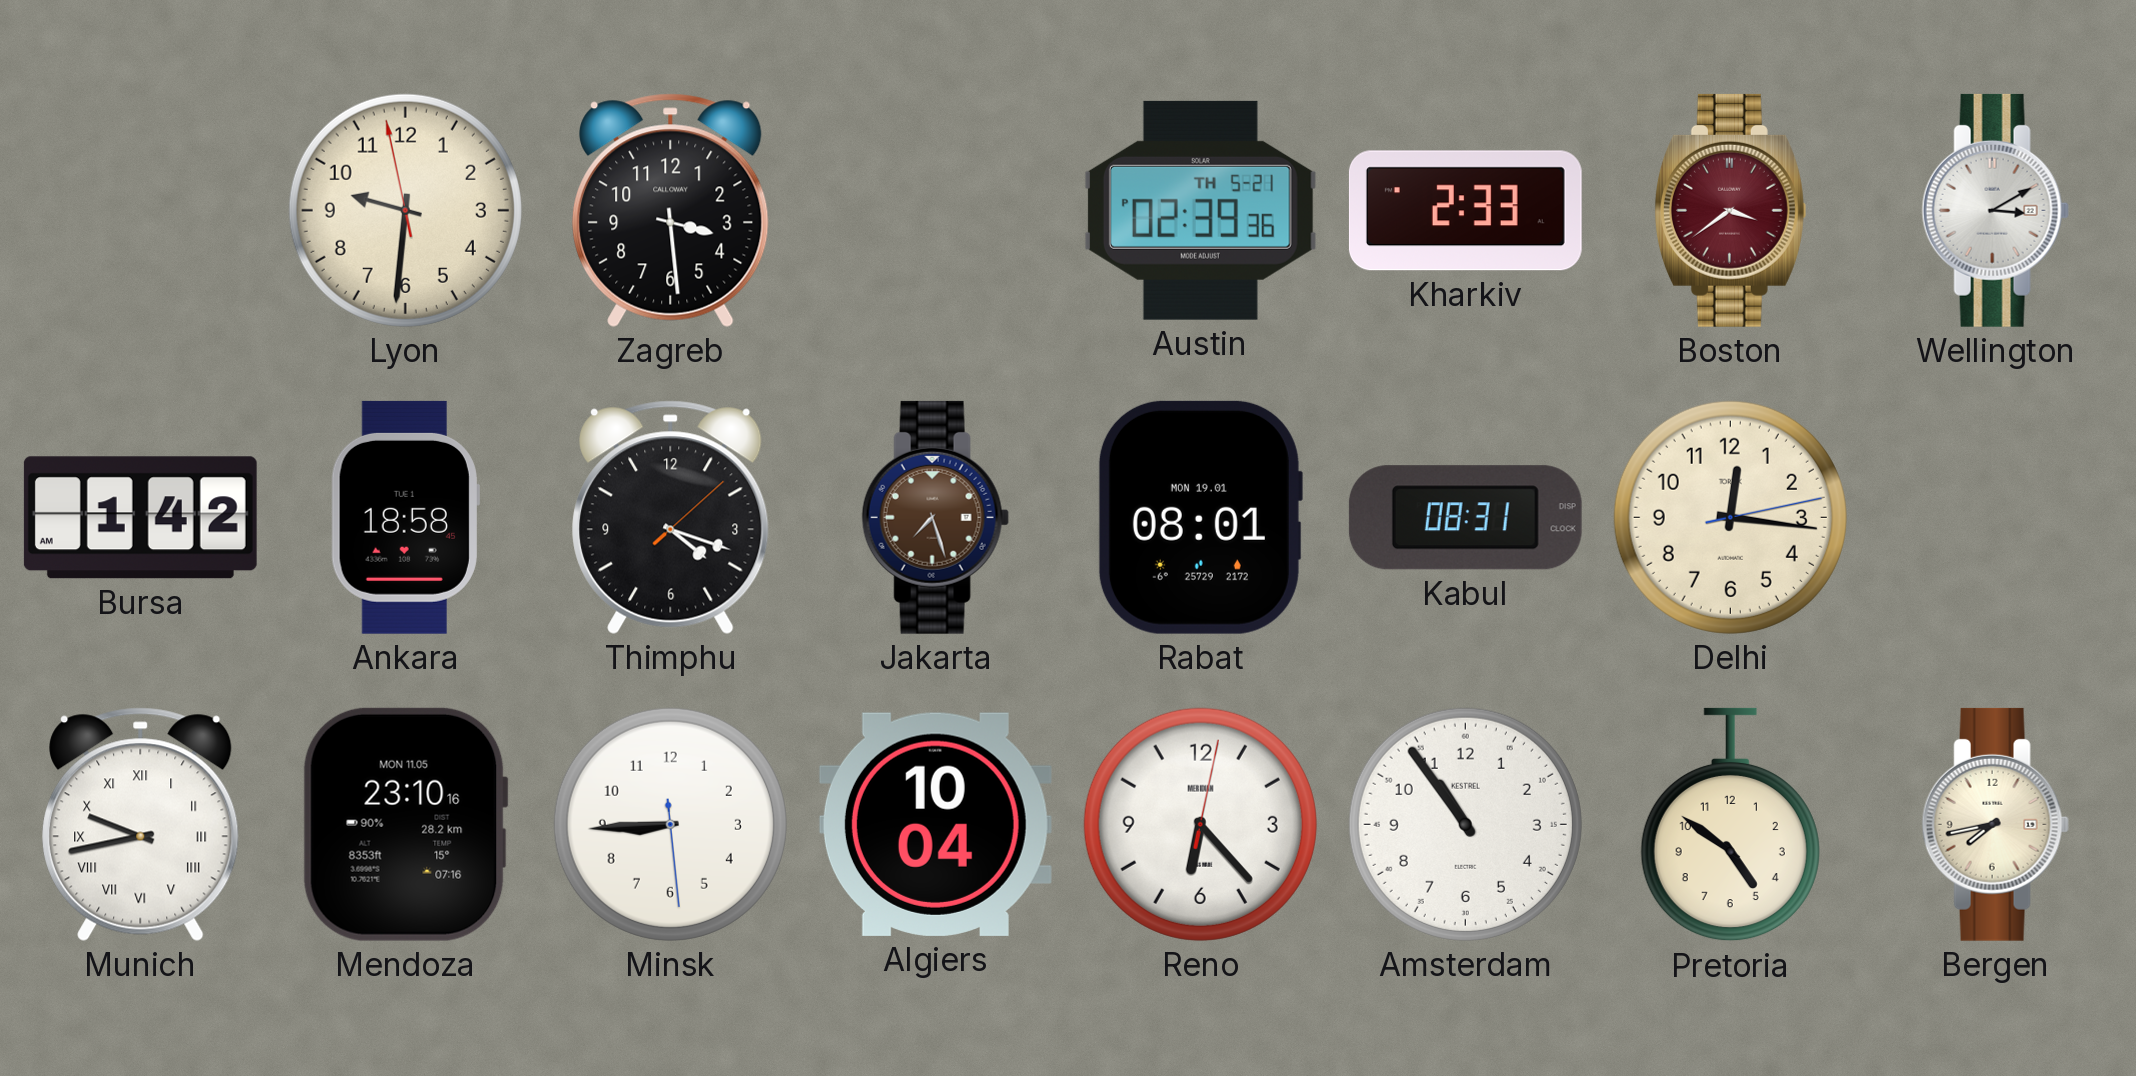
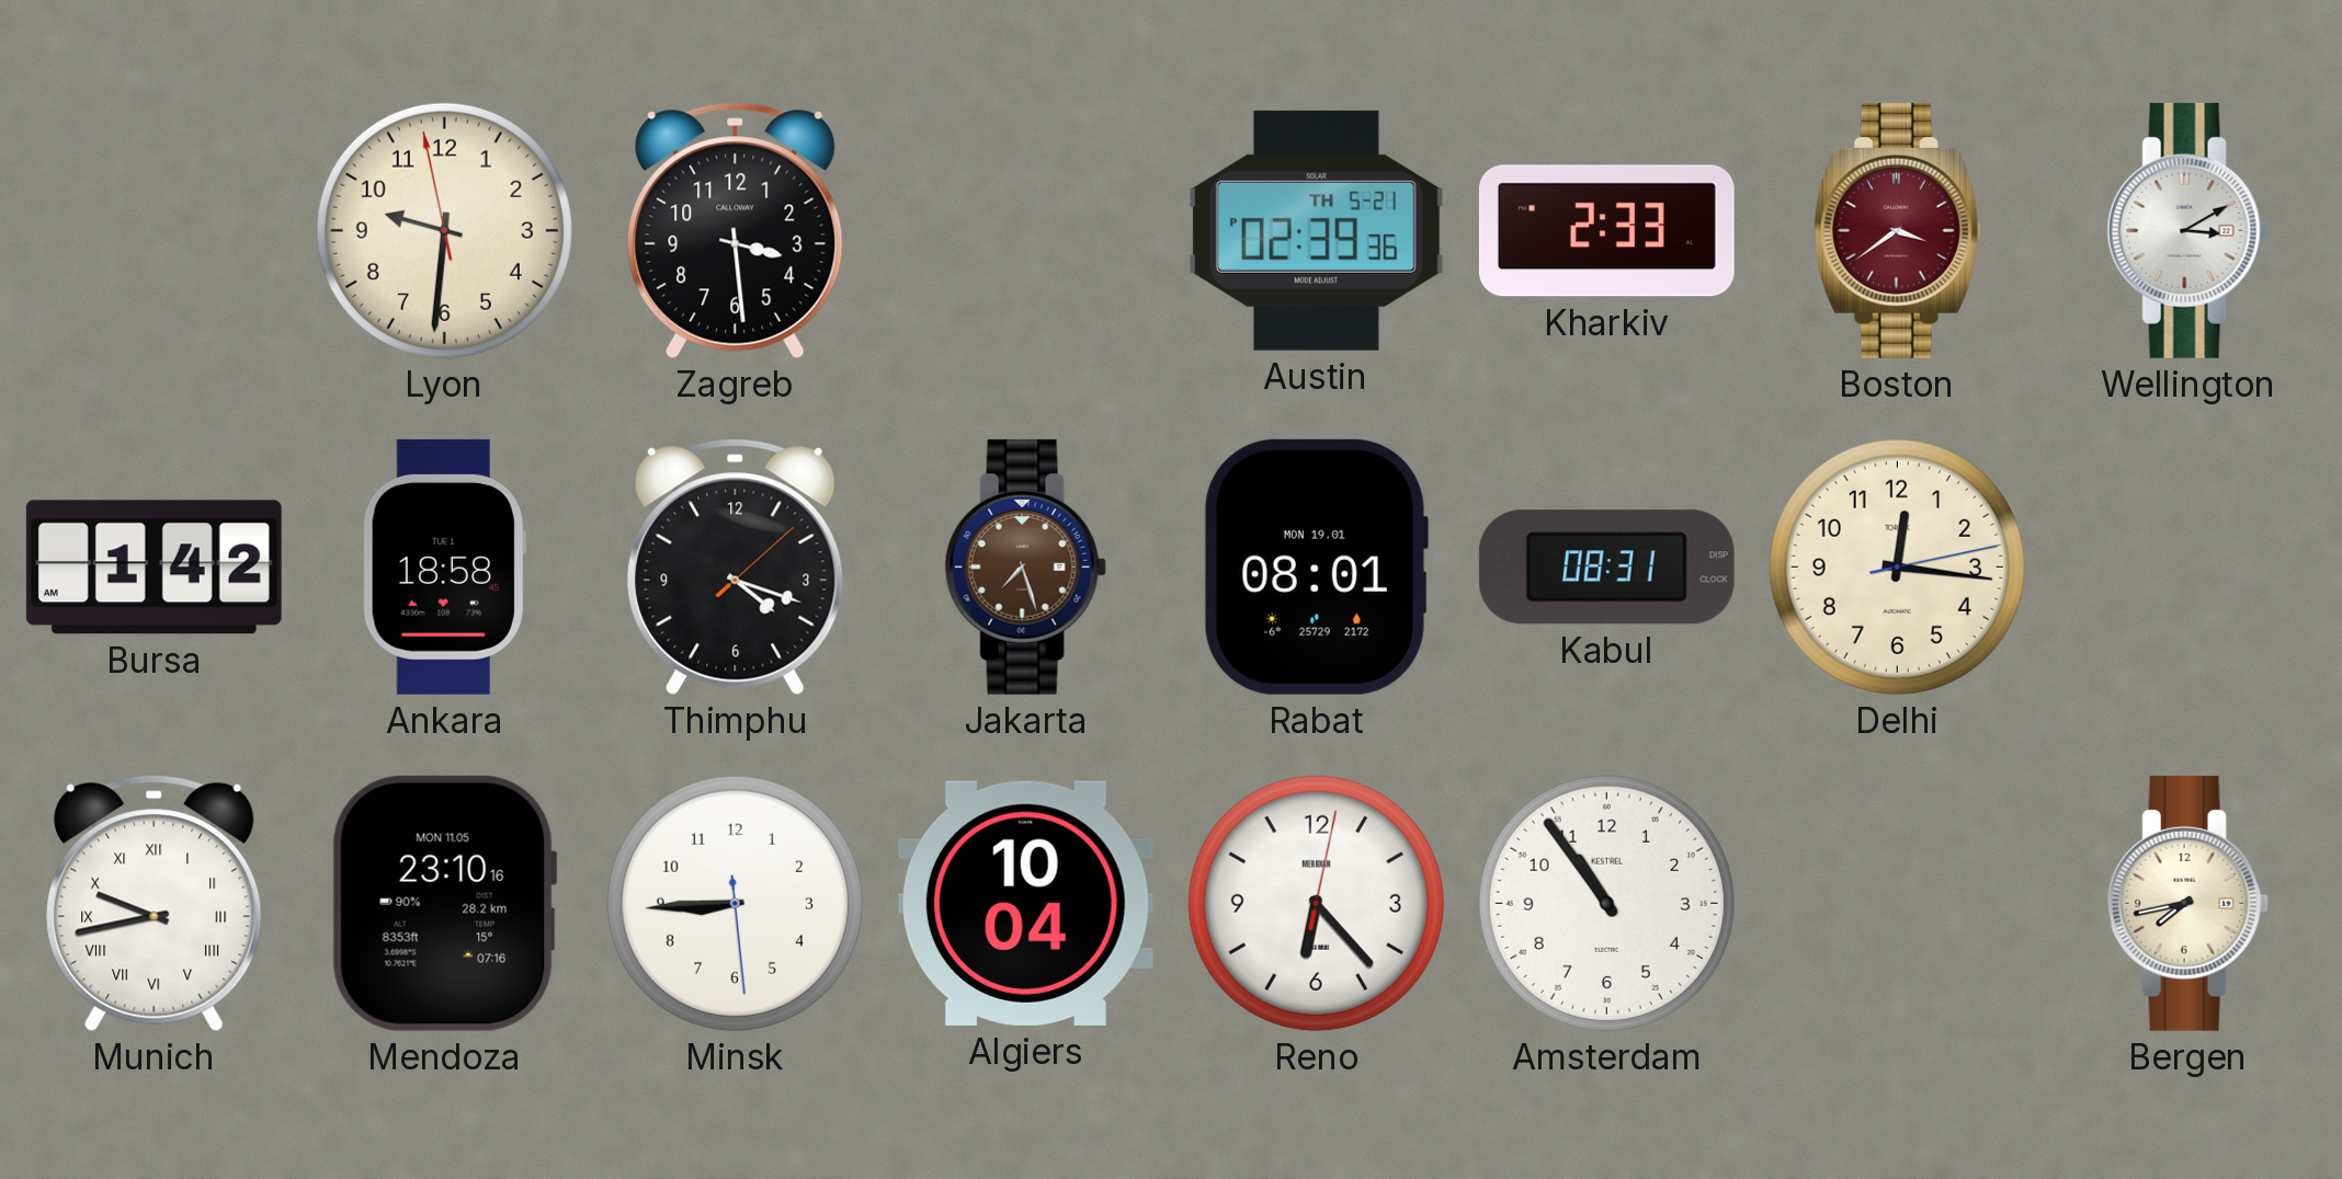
Pretoria: 4:51 -> none (1730, 825)
